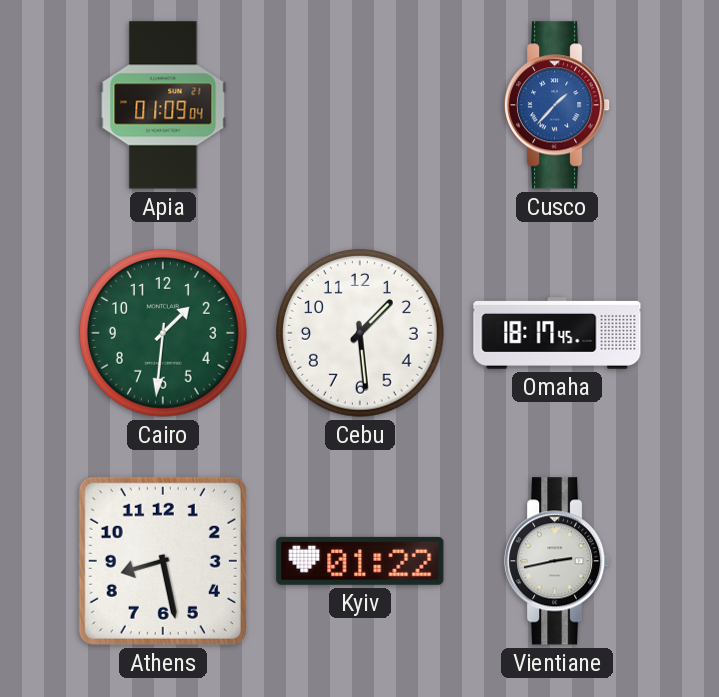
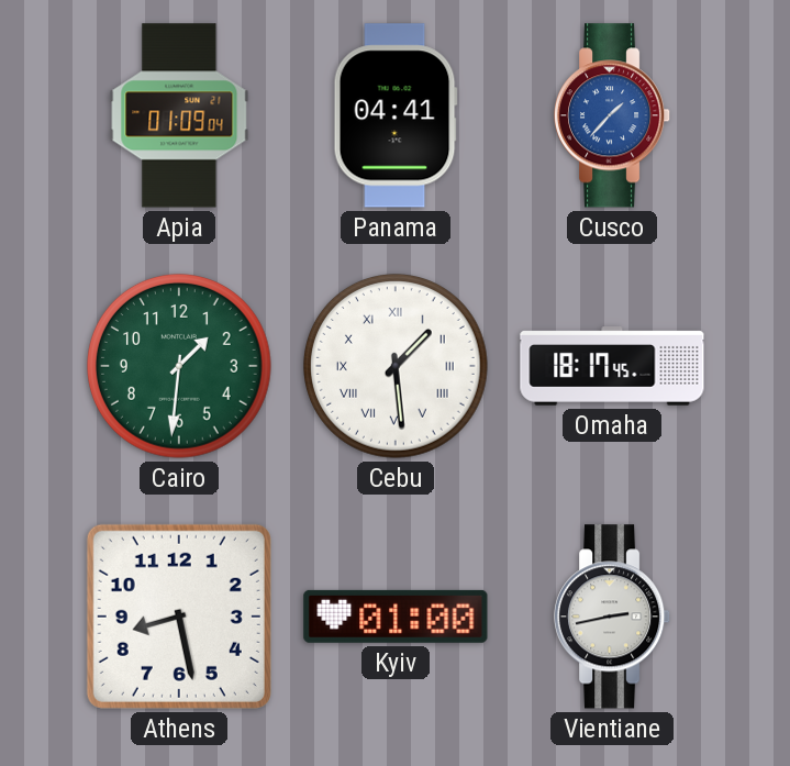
Panama: none -> 04:41 (396, 115)
Cebu numerals: Arabic -> Roman (397, 367)
Kyiv: 01:22 -> 01:00 (396, 617)
